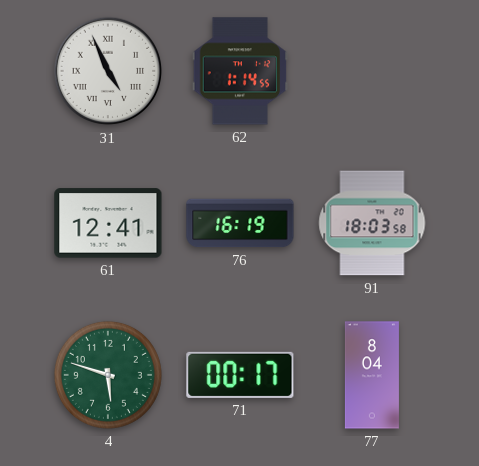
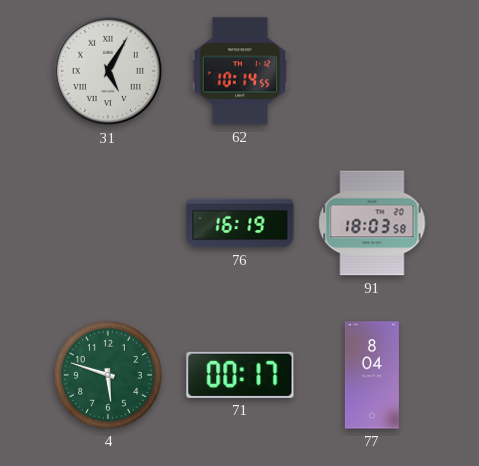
31: 4:56 -> 5:05 (108, 71)
62: 1:14 -> 10:14 (240, 71)
61: 12:41 -> none (108, 223)
